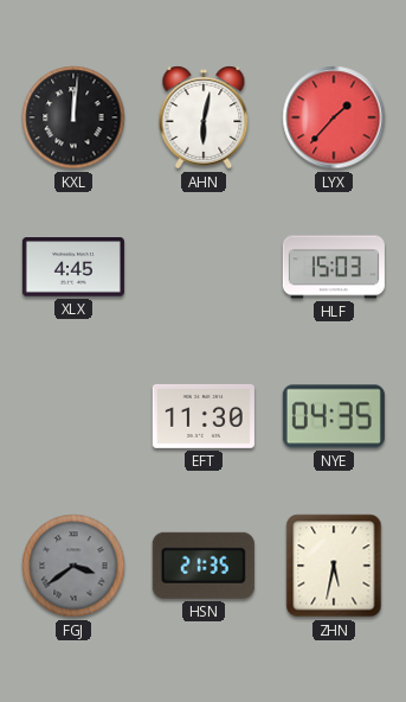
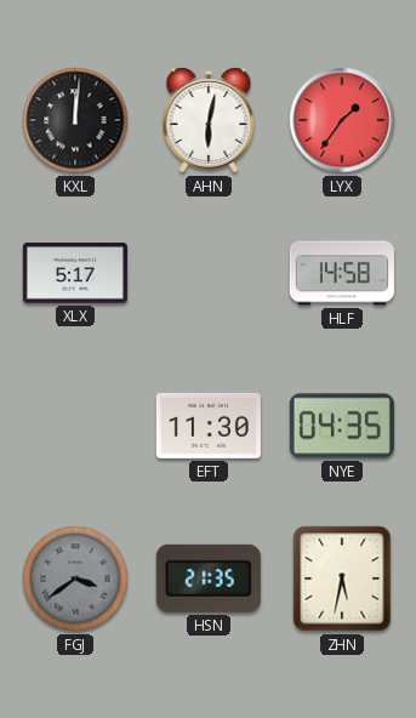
LYX: 1:37 -> 1:36 (342, 120)
XLX: 4:45 -> 5:17 (75, 273)
HLF: 15:03 -> 14:58 (342, 273)
